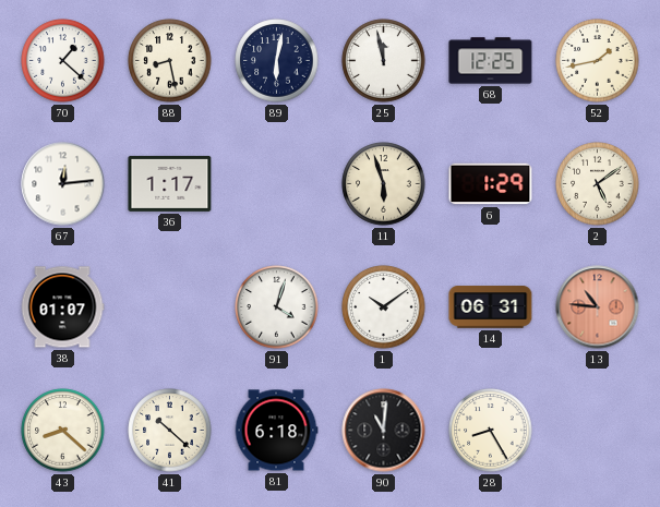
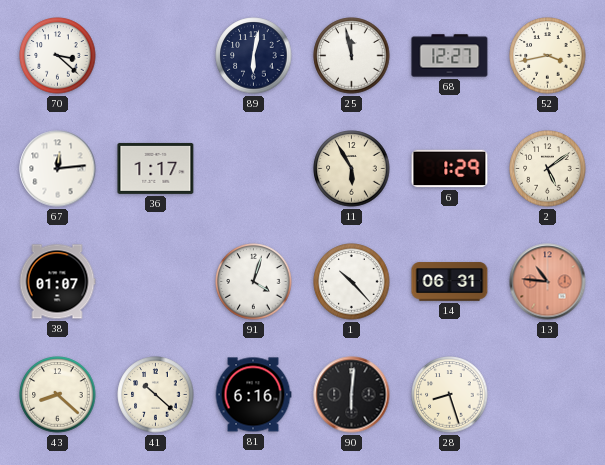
70: 1:22 -> 3:22 (58, 56)
88: 8:28 -> none (170, 61)
68: 12:25 -> 12:27 (450, 56)
52: 1:43 -> 3:43 (548, 56)
11: 5:57 -> 5:55 (352, 169)
1: 10:09 -> 10:23 (352, 282)
81: 6:18 -> 6:16 (253, 395)
90: 11:01 -> 6:01 (352, 395)
28: 8:25 -> 8:27 (450, 395)
